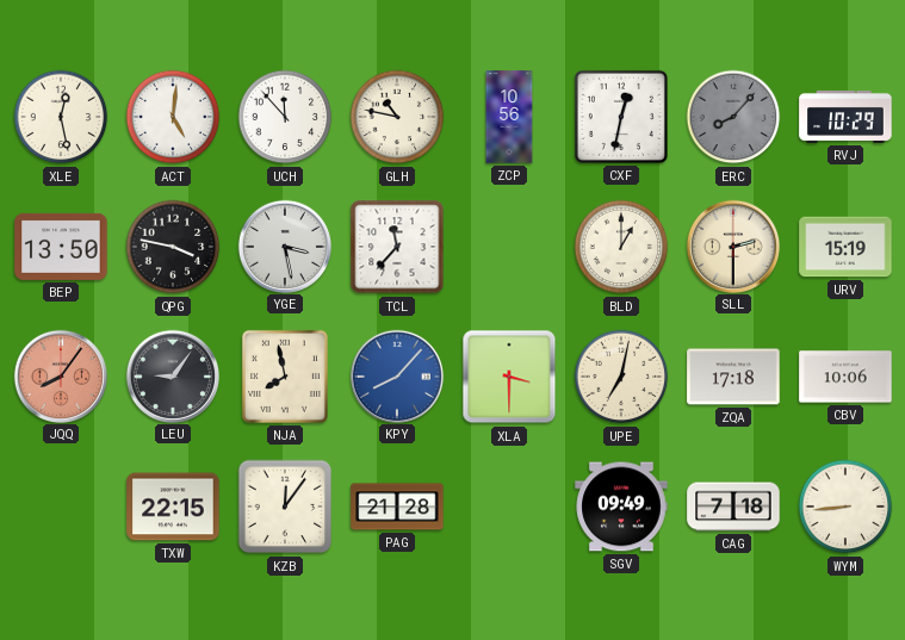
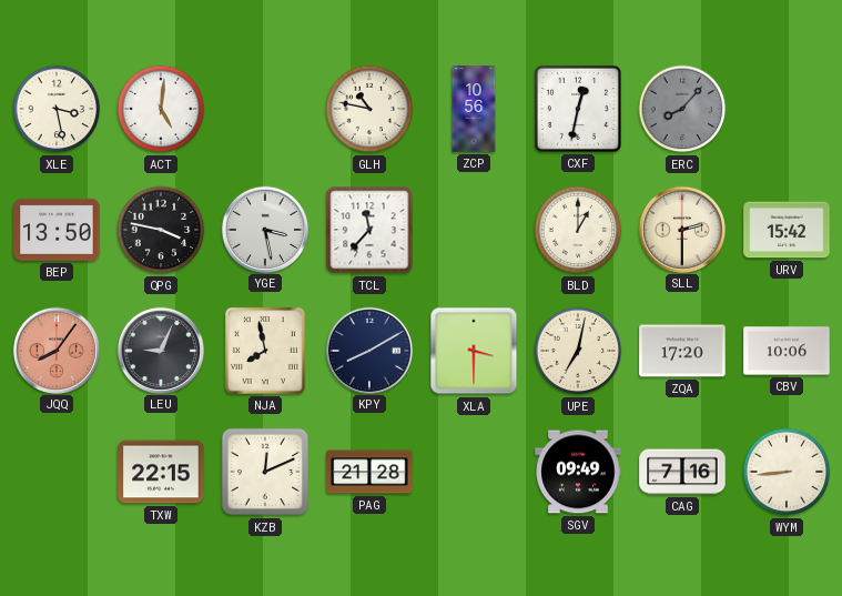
XLE: 12:28 -> 3:28 (57, 109)
UCH: 11:53 -> none (285, 117)
RVJ: 10:29 -> none (845, 117)
URV: 15:19 -> 15:42 (787, 230)
LEU: 9:06 -> 9:04 (160, 350)
KPY: 8:07 -> 8:10 (368, 350)
KPY dial: blue -> navy (368, 350)
ZQA: 17:18 -> 17:20 (682, 351)
KZB: 12:06 -> 12:11 (265, 472)
CAG: 7:18 -> 7:16 (682, 472)
